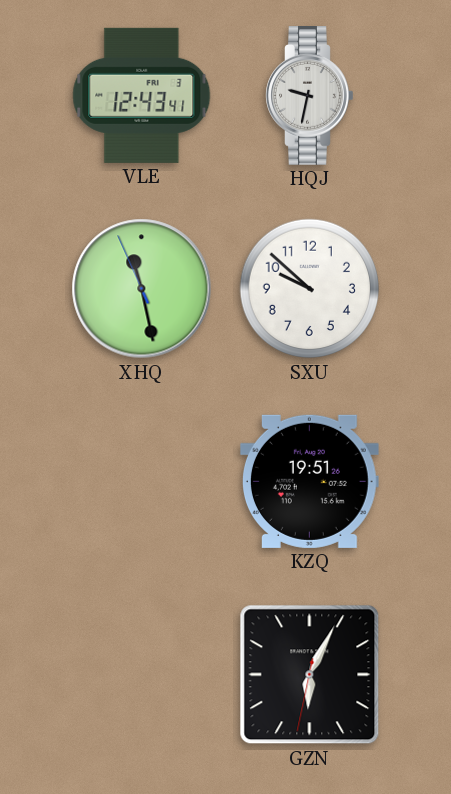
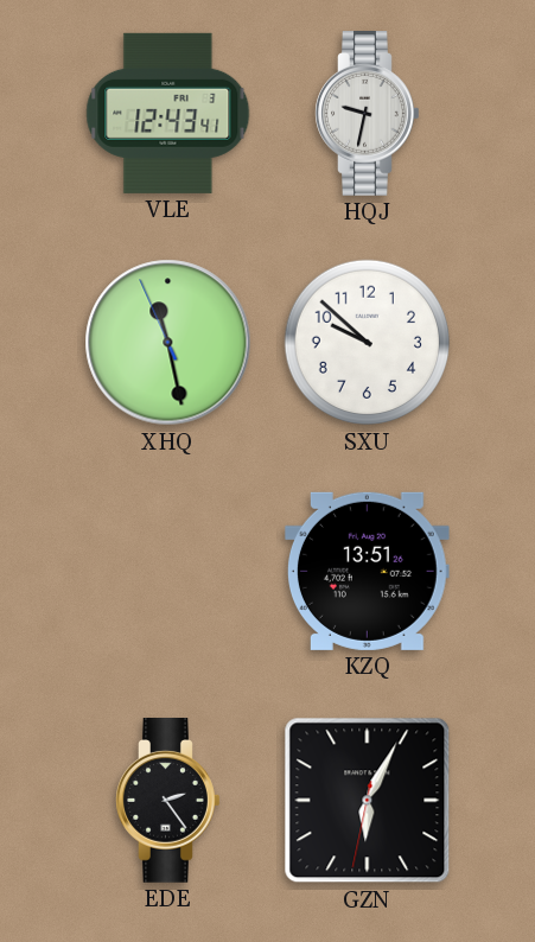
KZQ: 19:51 -> 13:51 (367, 571)
EDE: none -> 2:24 (168, 801)
